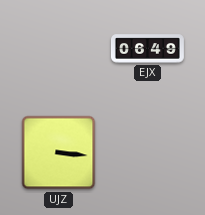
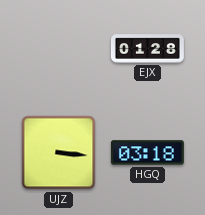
EJX: 06:49 -> 01:28 (147, 49)
HGQ: none -> 03:18 (147, 153)
